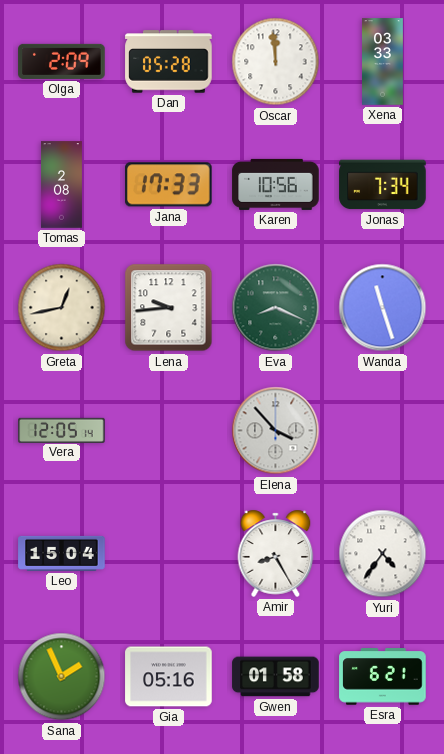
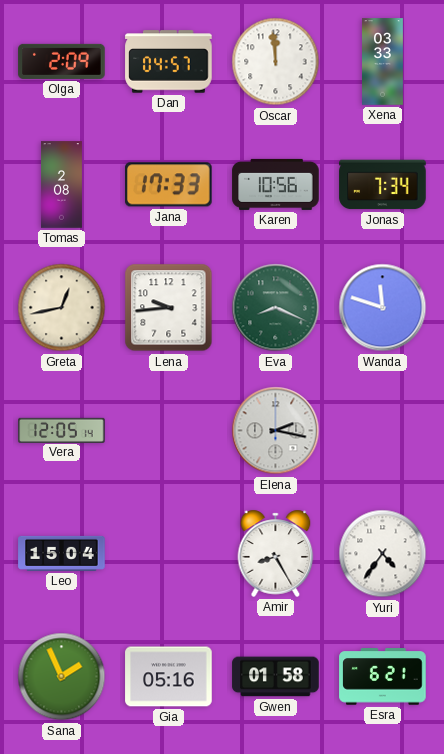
Dan: 05:28 -> 04:57 (169, 62)
Wanda: 11:27 -> 11:48 (383, 308)
Elena: 3:53 -> 2:17 (276, 431)
